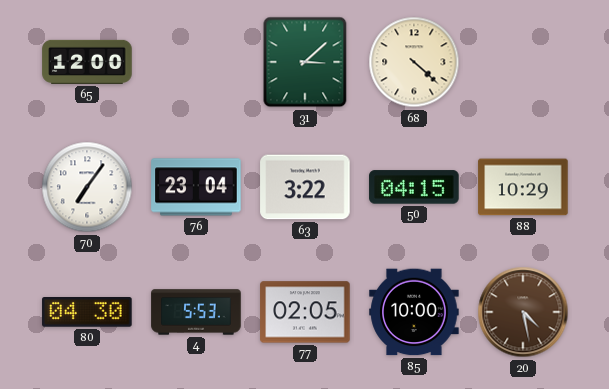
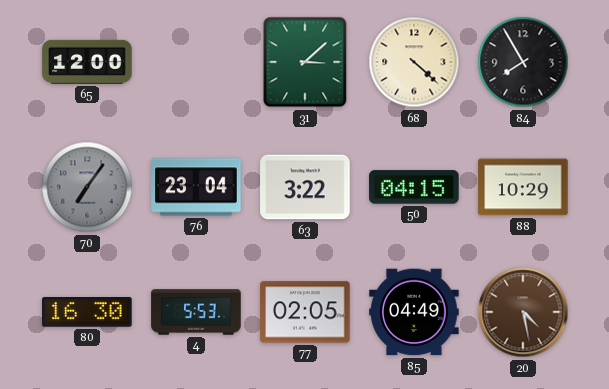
84: none -> 7:55 (523, 62)
70 dial: white -> grey (87, 187)
80: 04:30 -> 16:30 (87, 312)
85: 10:00 -> 04:49 (414, 312)
